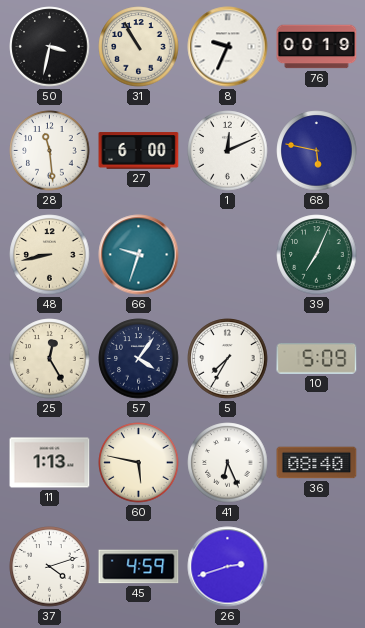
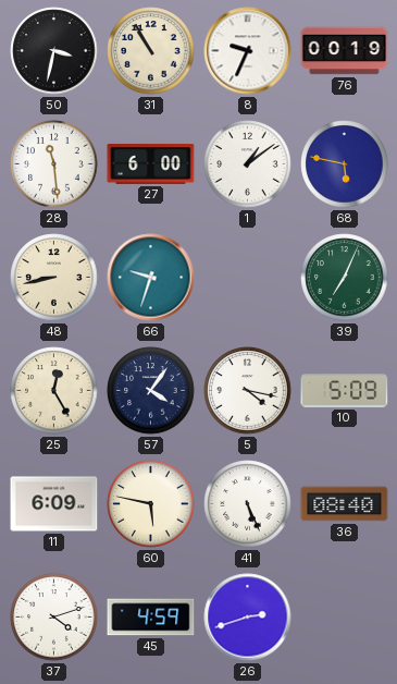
1: 12:11 -> 1:09 (248, 164)
5: 7:35 -> 4:17 (248, 391)
11: 1:13 -> 6:09 (54, 504)
41: 6:26 -> 5:26 (248, 504)
